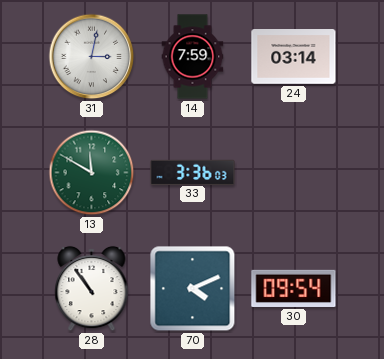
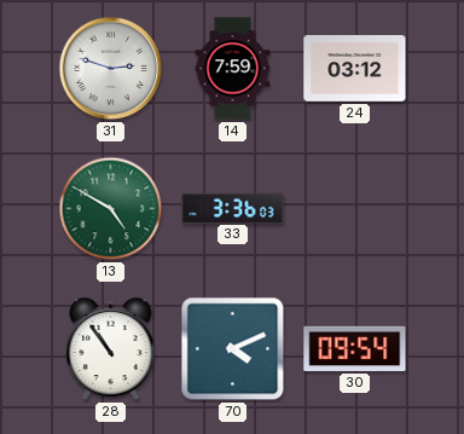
31: 3:02 -> 2:48 (111, 69)
24: 03:14 -> 03:12 (355, 69)
13: 11:50 -> 4:50 (111, 209)
